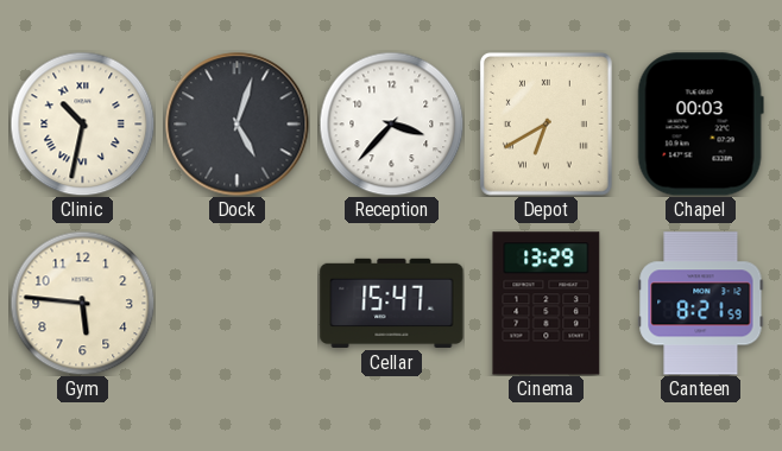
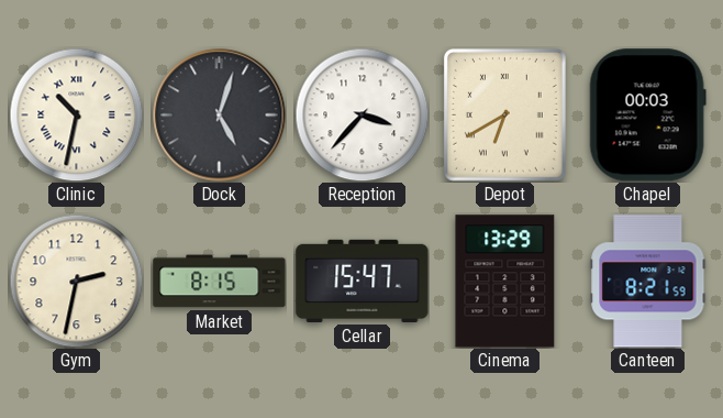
Gym: 5:46 -> 2:32 (76, 280)
Market: none -> 8:15 (220, 282)
